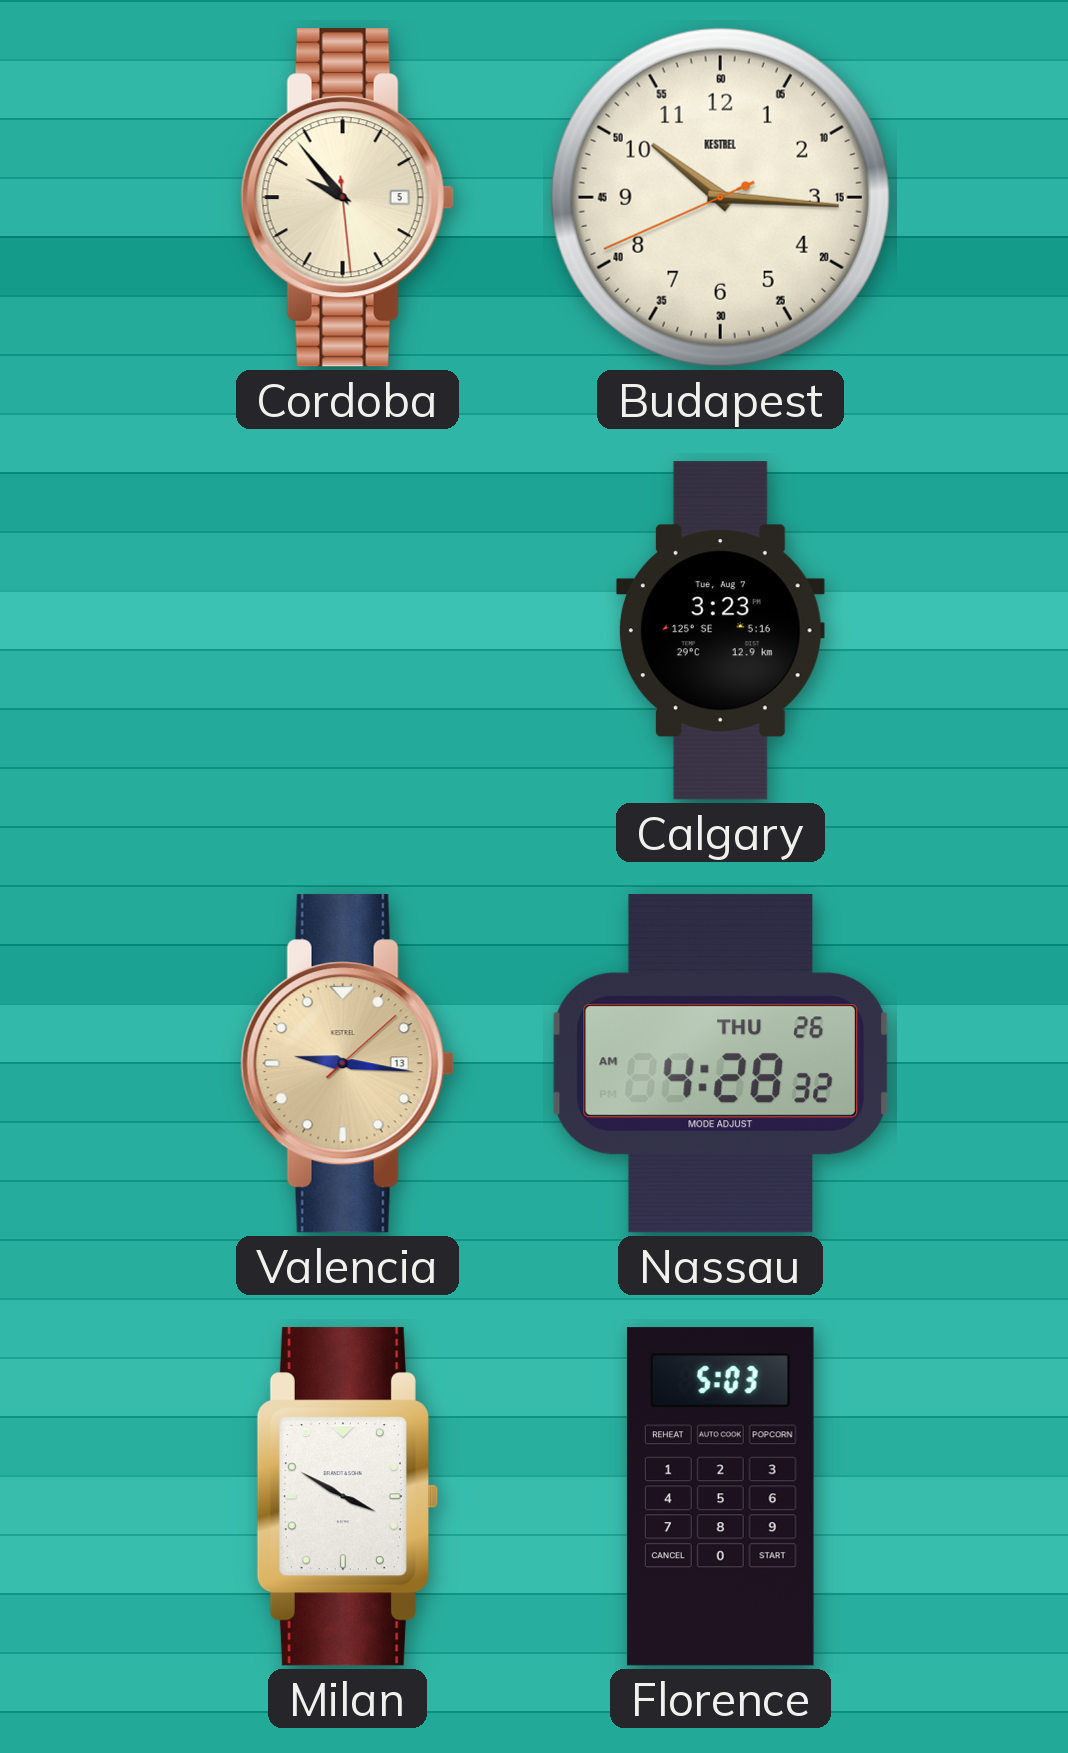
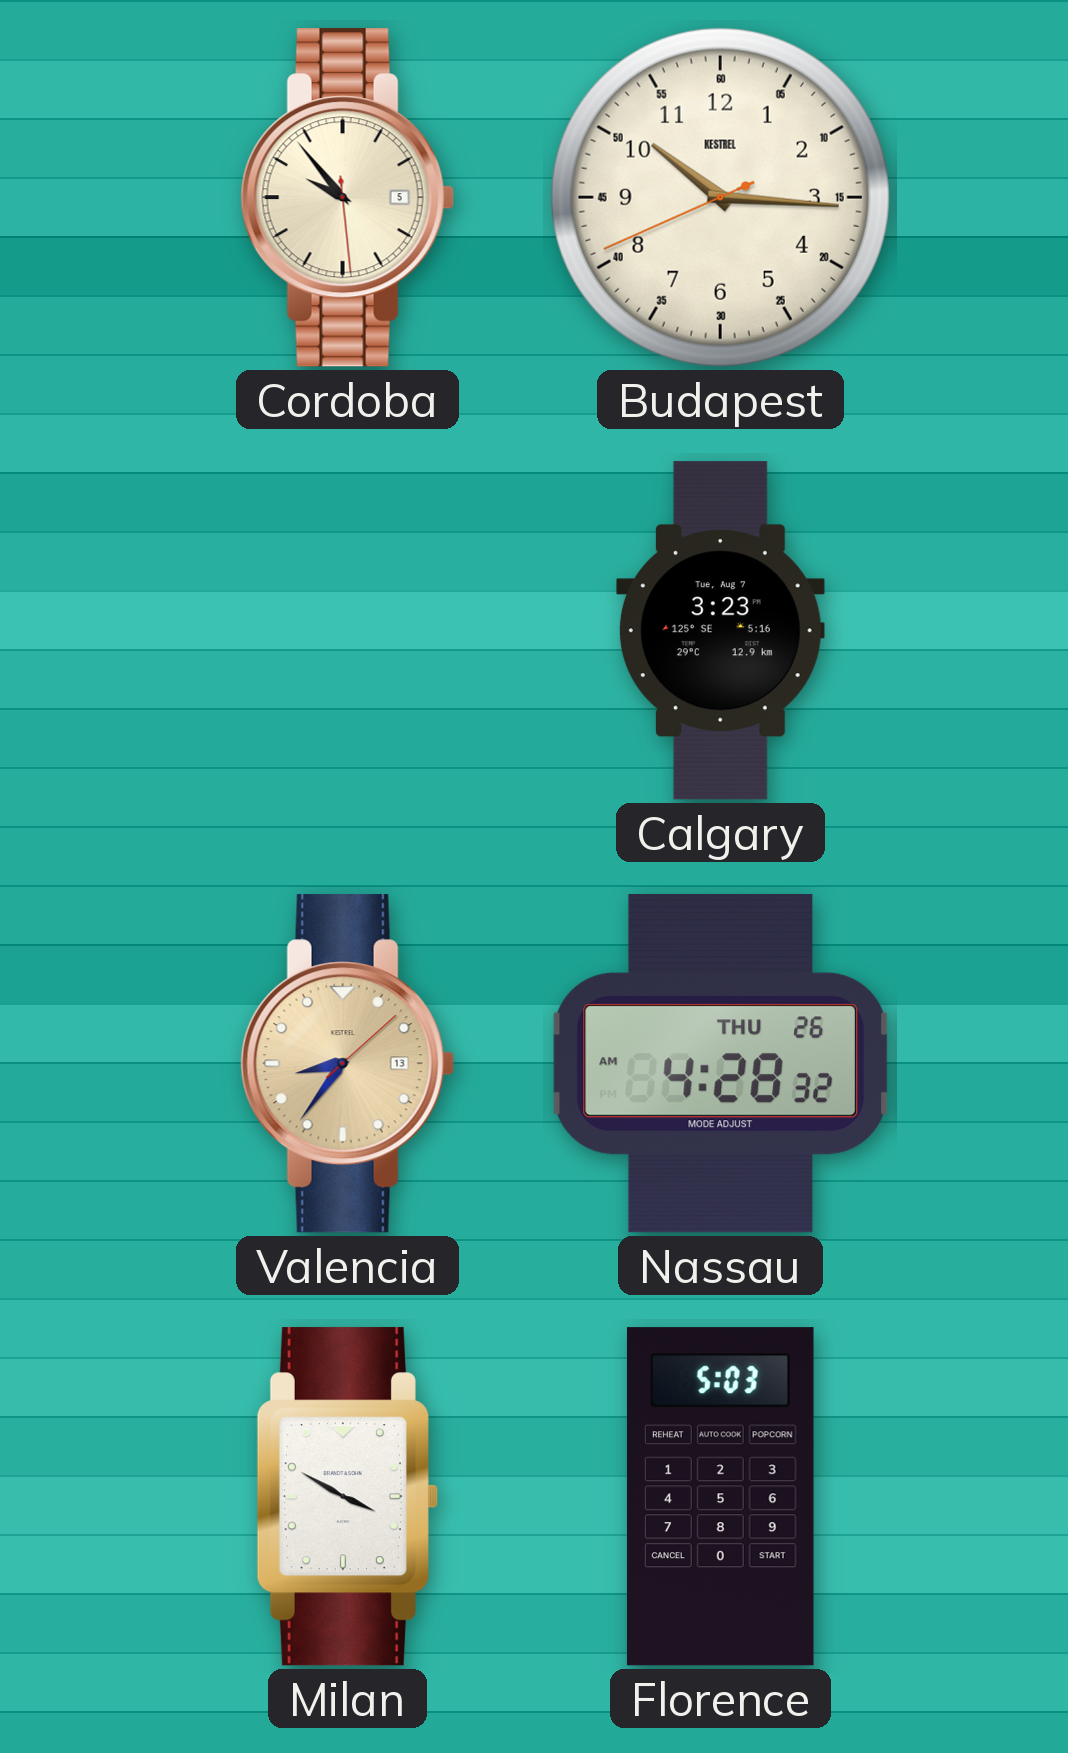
Valencia: 9:16 -> 8:36 (347, 1064)
